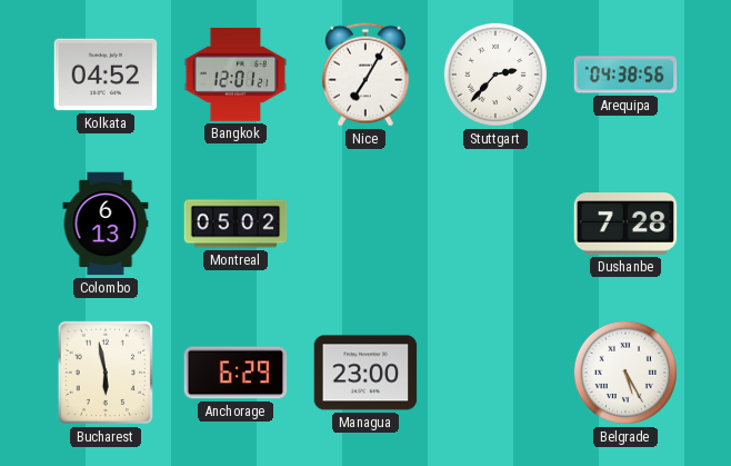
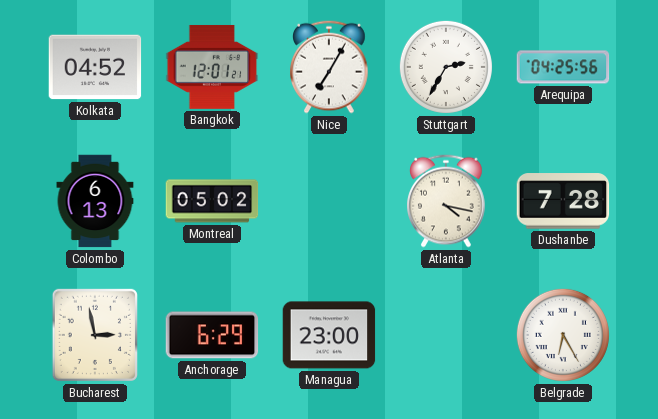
Stuttgart: 2:37 -> 2:35 (446, 67)
Arequipa: 04:38 -> 04:25 (563, 67)
Atlanta: none -> 4:17 (446, 201)
Bucharest: 5:58 -> 2:58 (95, 335)
Belgrade: 5:25 -> 6:25 (563, 335)
